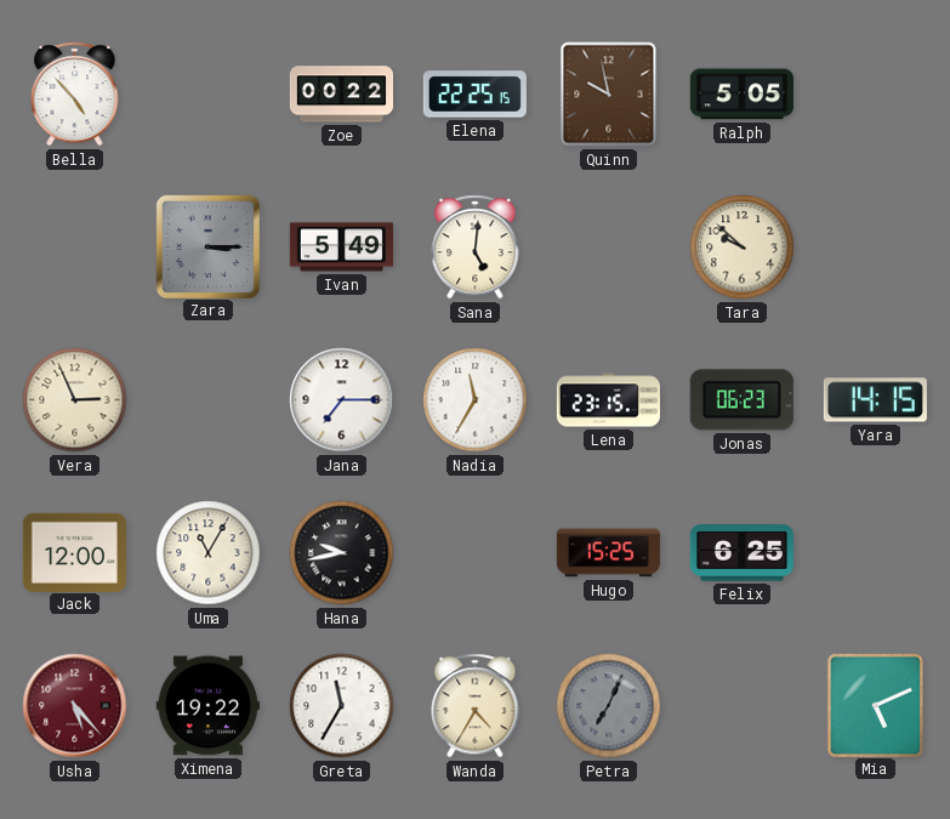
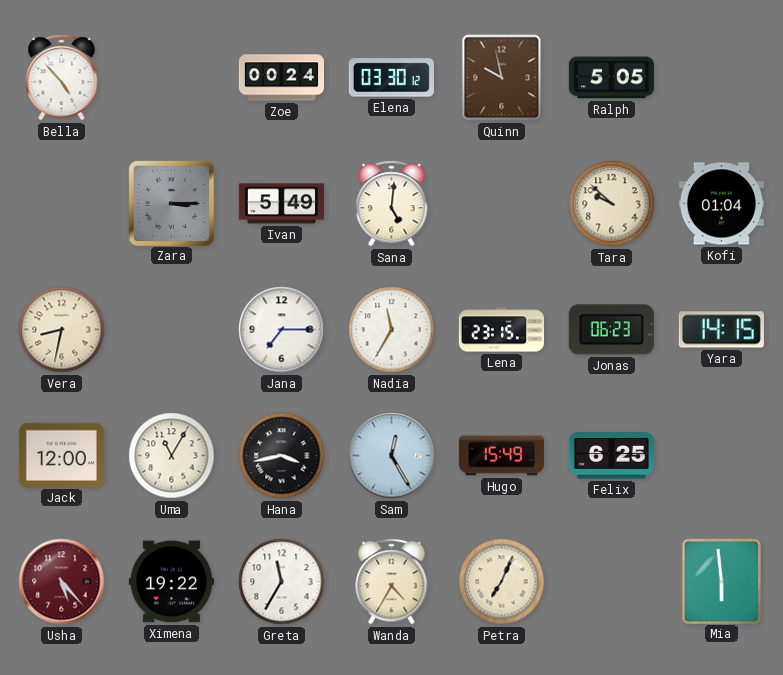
Zoe: 00:22 -> 00:24 (281, 78)
Elena: 22:25 -> 03:30 (391, 78)
Kofi: none -> 01:04 (721, 204)
Vera: 2:56 -> 8:32 (62, 330)
Hana: 9:43 -> 3:43 (282, 456)
Sam: none -> 12:25 (392, 456)
Hugo: 15:25 -> 15:49 (501, 456)
Petra dial: grey -> cream (502, 582)
Mia: 5:11 -> 5:59 (721, 581)
